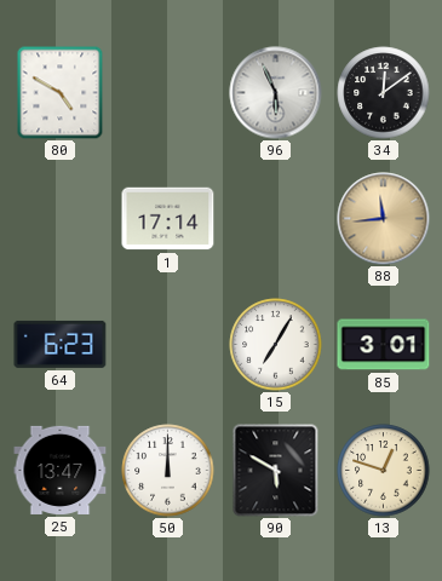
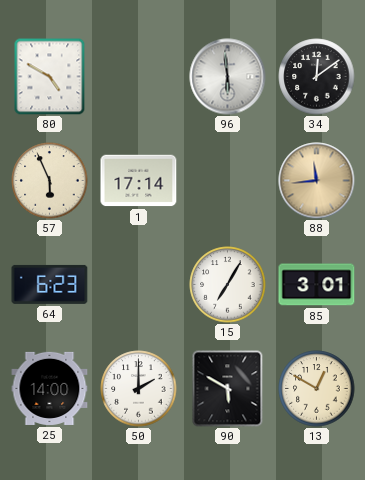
96: 5:56 -> 5:59 (228, 77)
57: none -> 5:56 (50, 181)
25: 13:47 -> 14:00 (50, 388)
50: 12:00 -> 2:00 (139, 389)
13: 12:48 -> 12:50 (317, 389)
